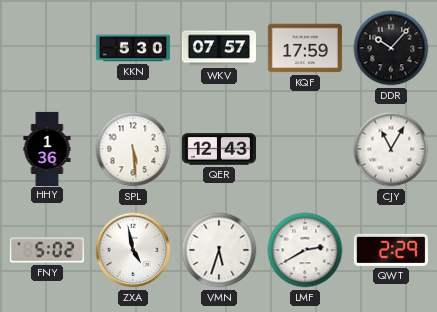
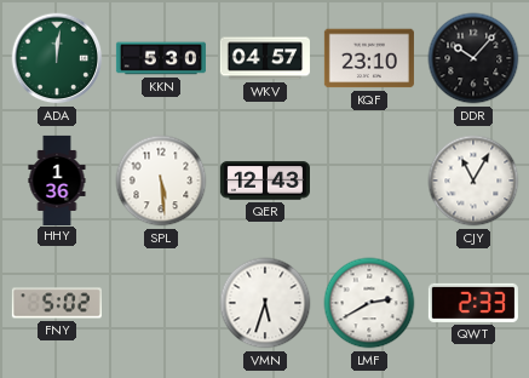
ADA: none -> 12:01 (57, 58)
WKV: 07:57 -> 04:57 (265, 58)
KQF: 17:59 -> 23:10 (369, 58)
ZXA: 4:58 -> none (133, 250)
QWT: 2:29 -> 2:33 (473, 303)
